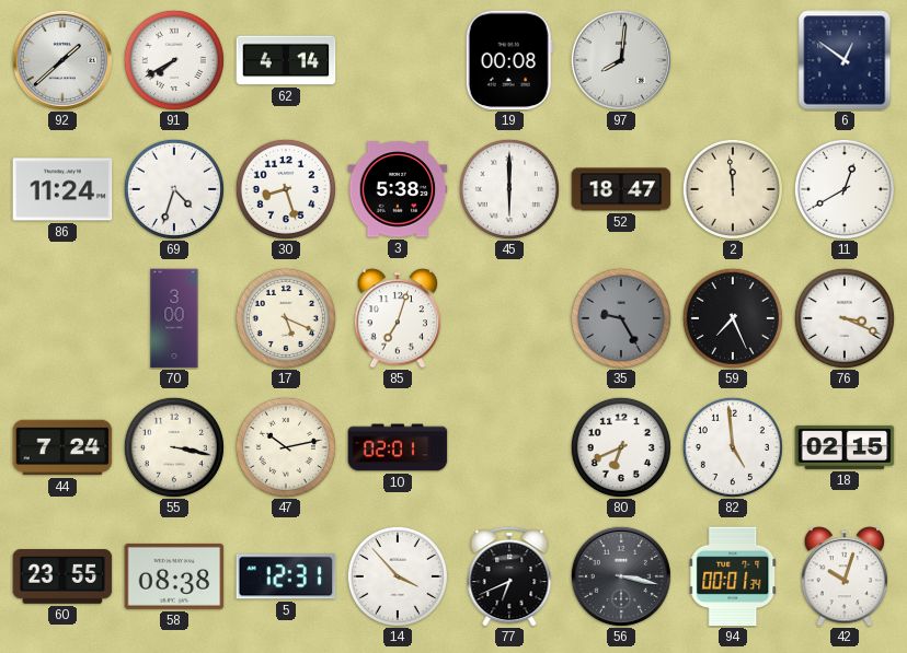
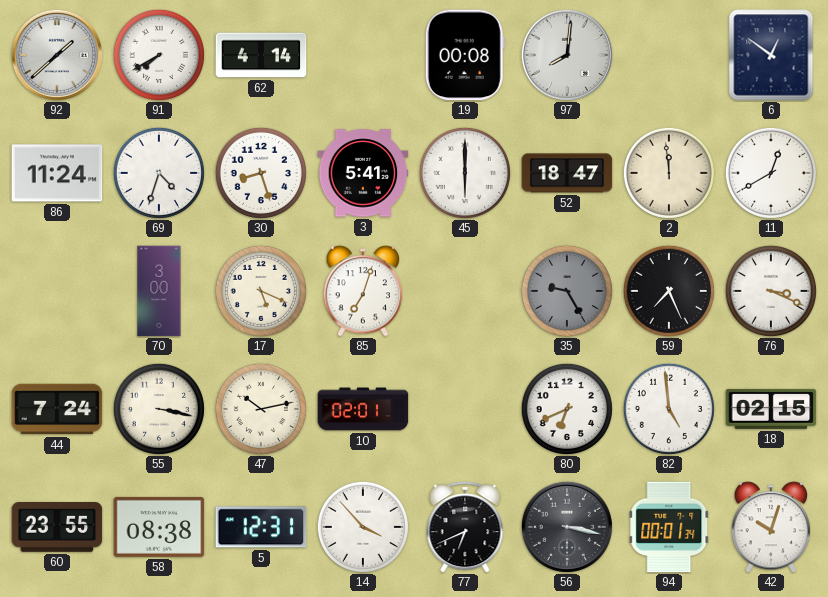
3: 5:38 -> 5:41 (363, 173)
